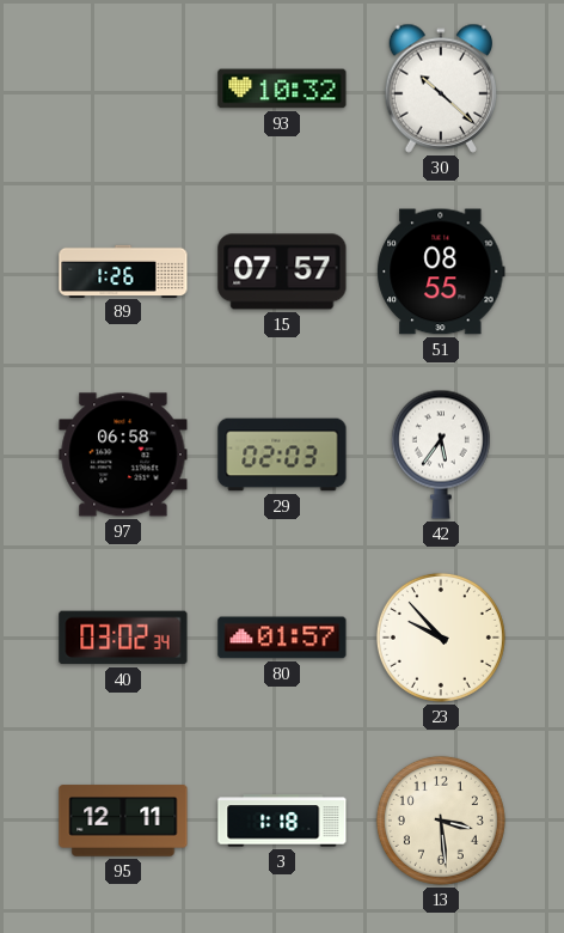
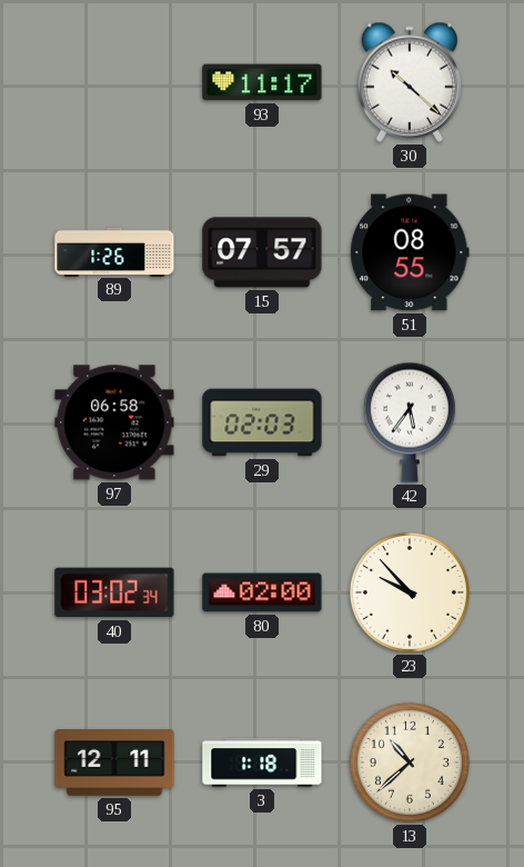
93: 10:32 -> 11:17 (262, 82)
80: 01:57 -> 02:00 (262, 592)
13: 3:29 -> 10:38 (410, 763)
